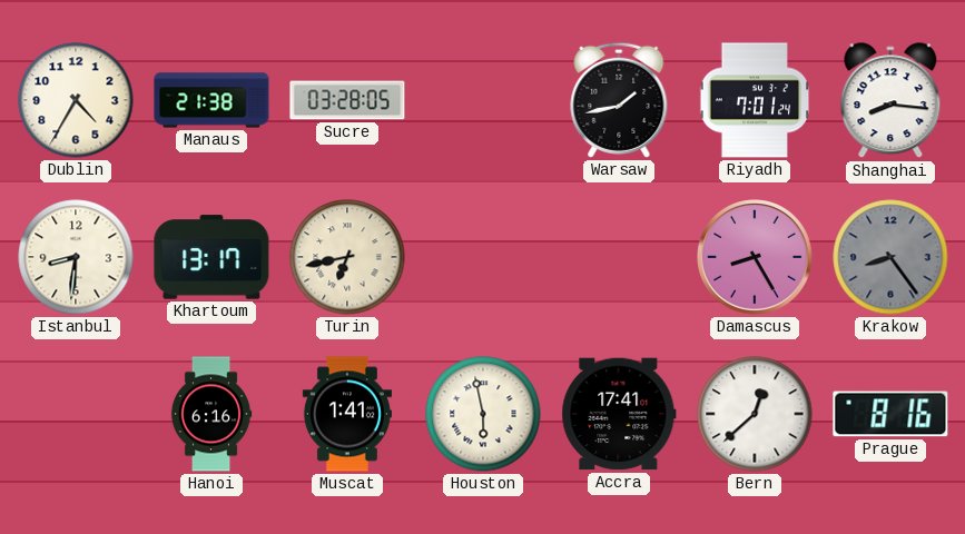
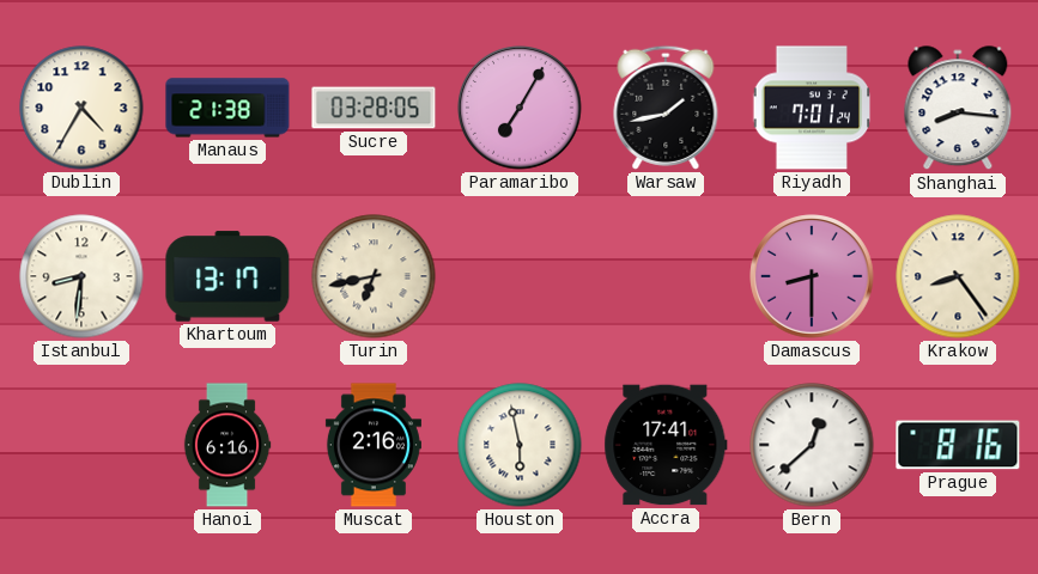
Paramaribo: none -> 7:05 (520, 108)
Damascus: 8:25 -> 8:30 (812, 276)
Krakow dial: grey -> cream (958, 276)
Muscat: 1:41 -> 2:16 (374, 445)
